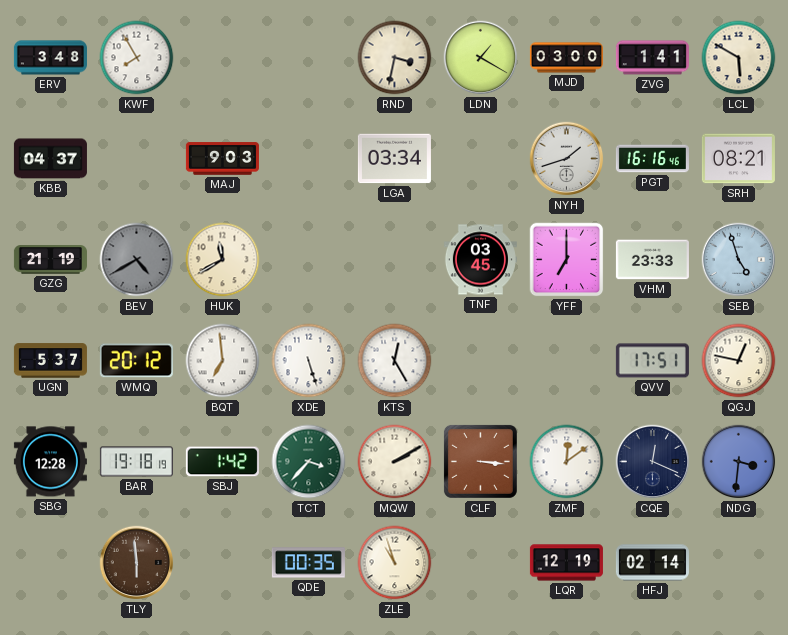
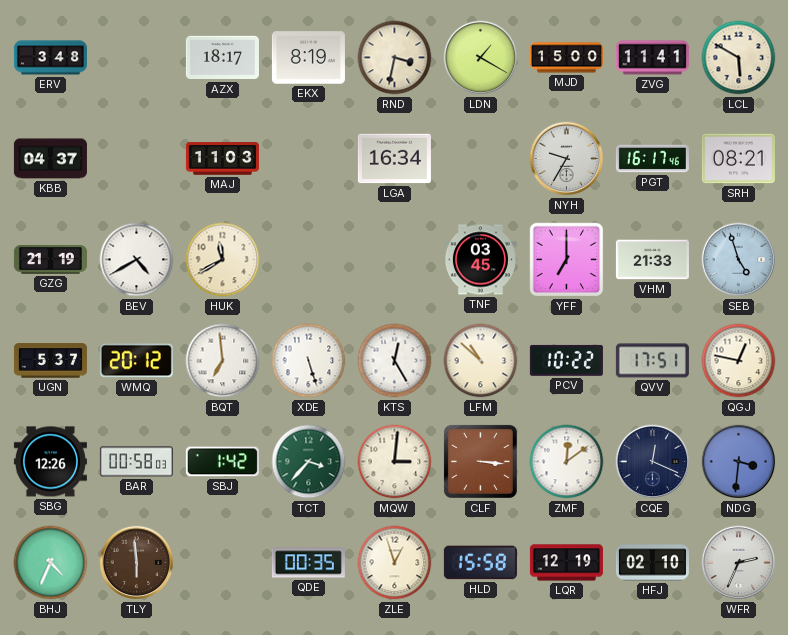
KWF: 7:55 -> none (137, 58)
AZX: none -> 18:17 (222, 58)
EKX: none -> 8:19 (308, 58)
MJD: 03:00 -> 15:00 (566, 58)
ZVG: 1:41 -> 11:41 (652, 58)
MAJ: 9:03 -> 11:03 (222, 159)
LGA: 03:34 -> 16:34 (394, 159)
NYH: 1:42 -> 9:35 (567, 159)
PGT: 16:16 -> 16:17 (652, 159)
BEV dial: grey -> white (137, 260)
VHM: 23:33 -> 21:33 (652, 260)
LFM: none -> 10:52 (481, 361)
PCV: none -> 10:22 (566, 360)
SBG: 12:28 -> 12:26 (50, 462)
BAR: 19:18 -> 00:58 (136, 462)
MQW: 2:10 -> 3:01 (395, 462)
BHJ: none -> 4:34 (51, 563)
ZLE: 10:57 -> 12:57 (395, 563)
HLD: none -> 15:58 (480, 563)
HFJ: 02:14 -> 02:10 (652, 563)
WFR: none -> 2:34 (739, 563)
